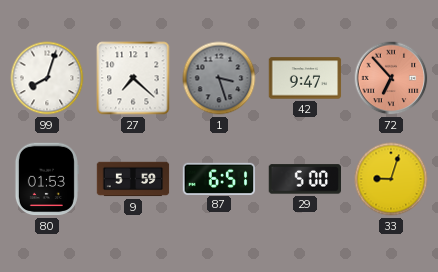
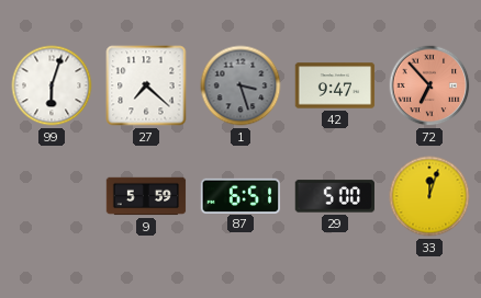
99: 8:03 -> 6:03 (52, 85)
80: 01:53 -> none (46, 179)
33: 9:03 -> 12:03 (429, 196)
